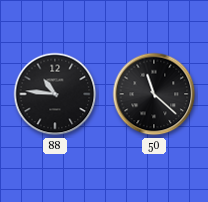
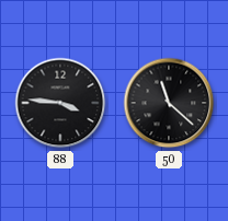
88: 10:46 -> 3:46 (60, 103)
